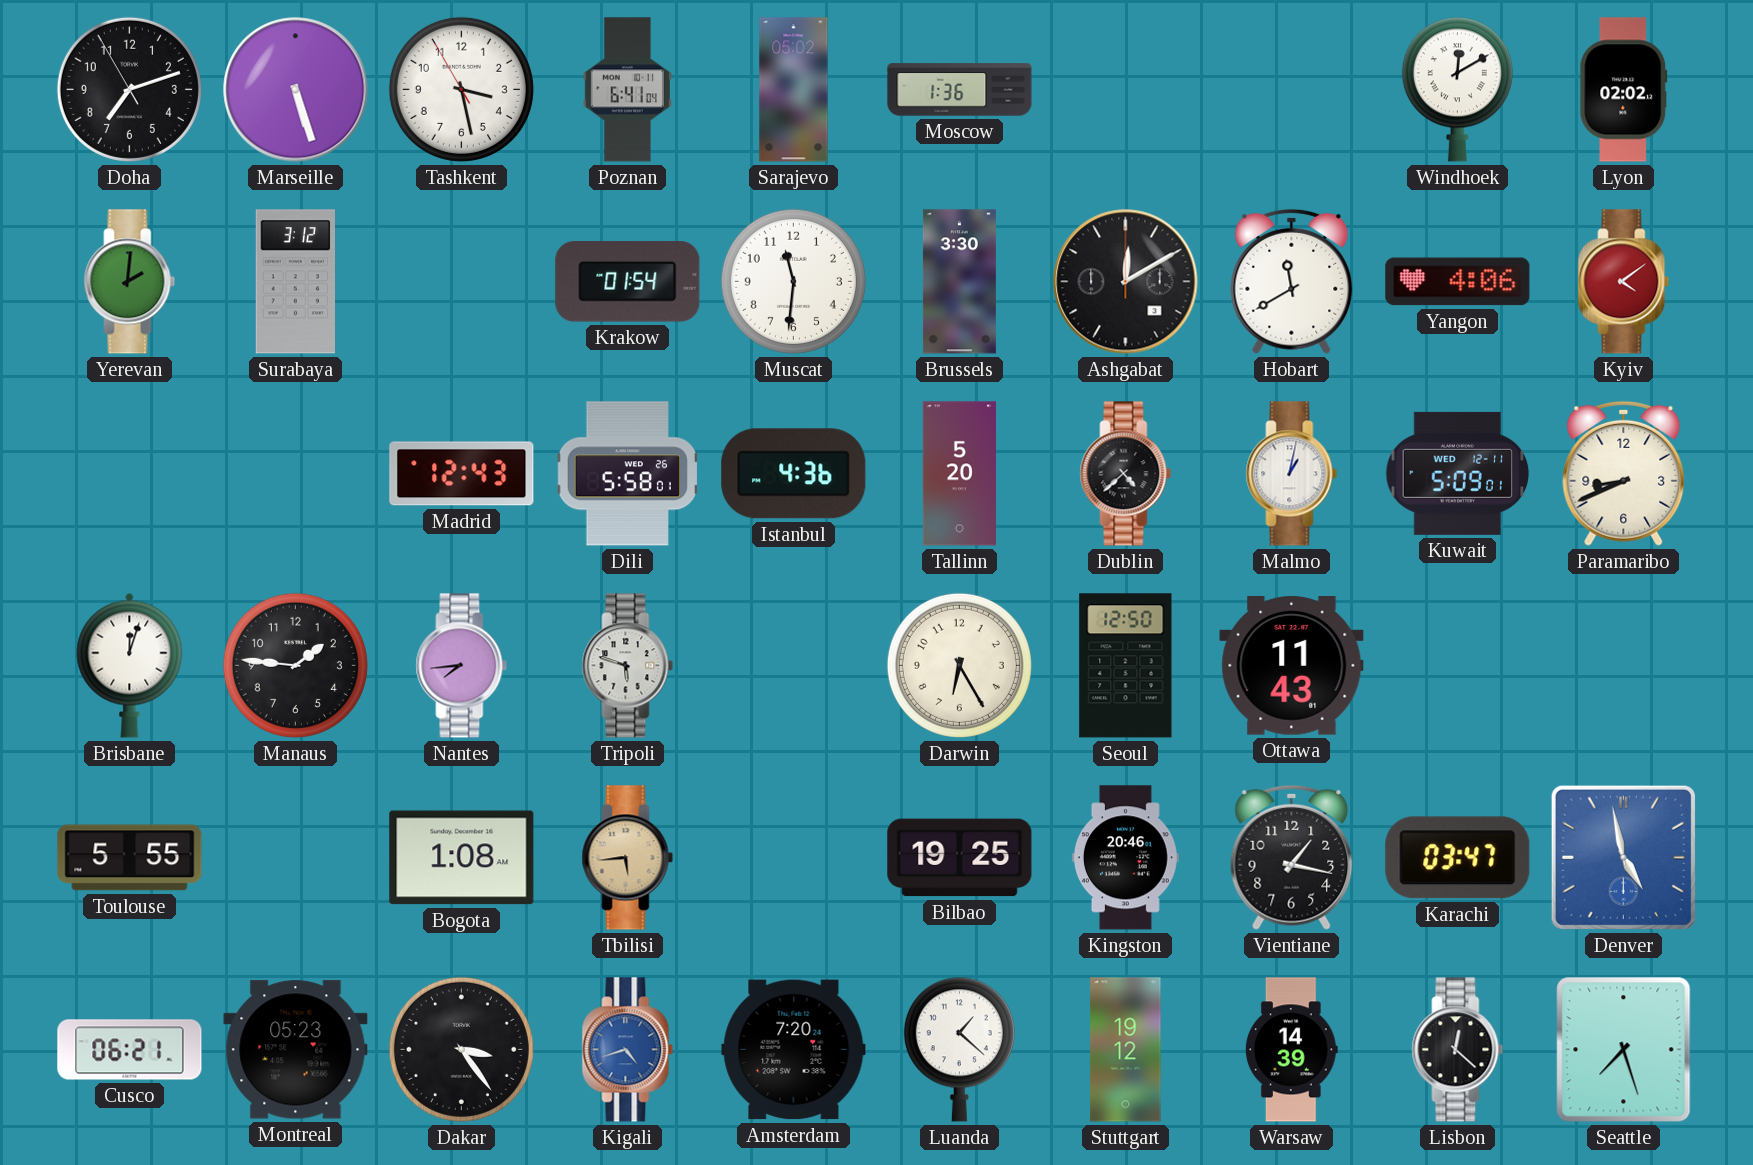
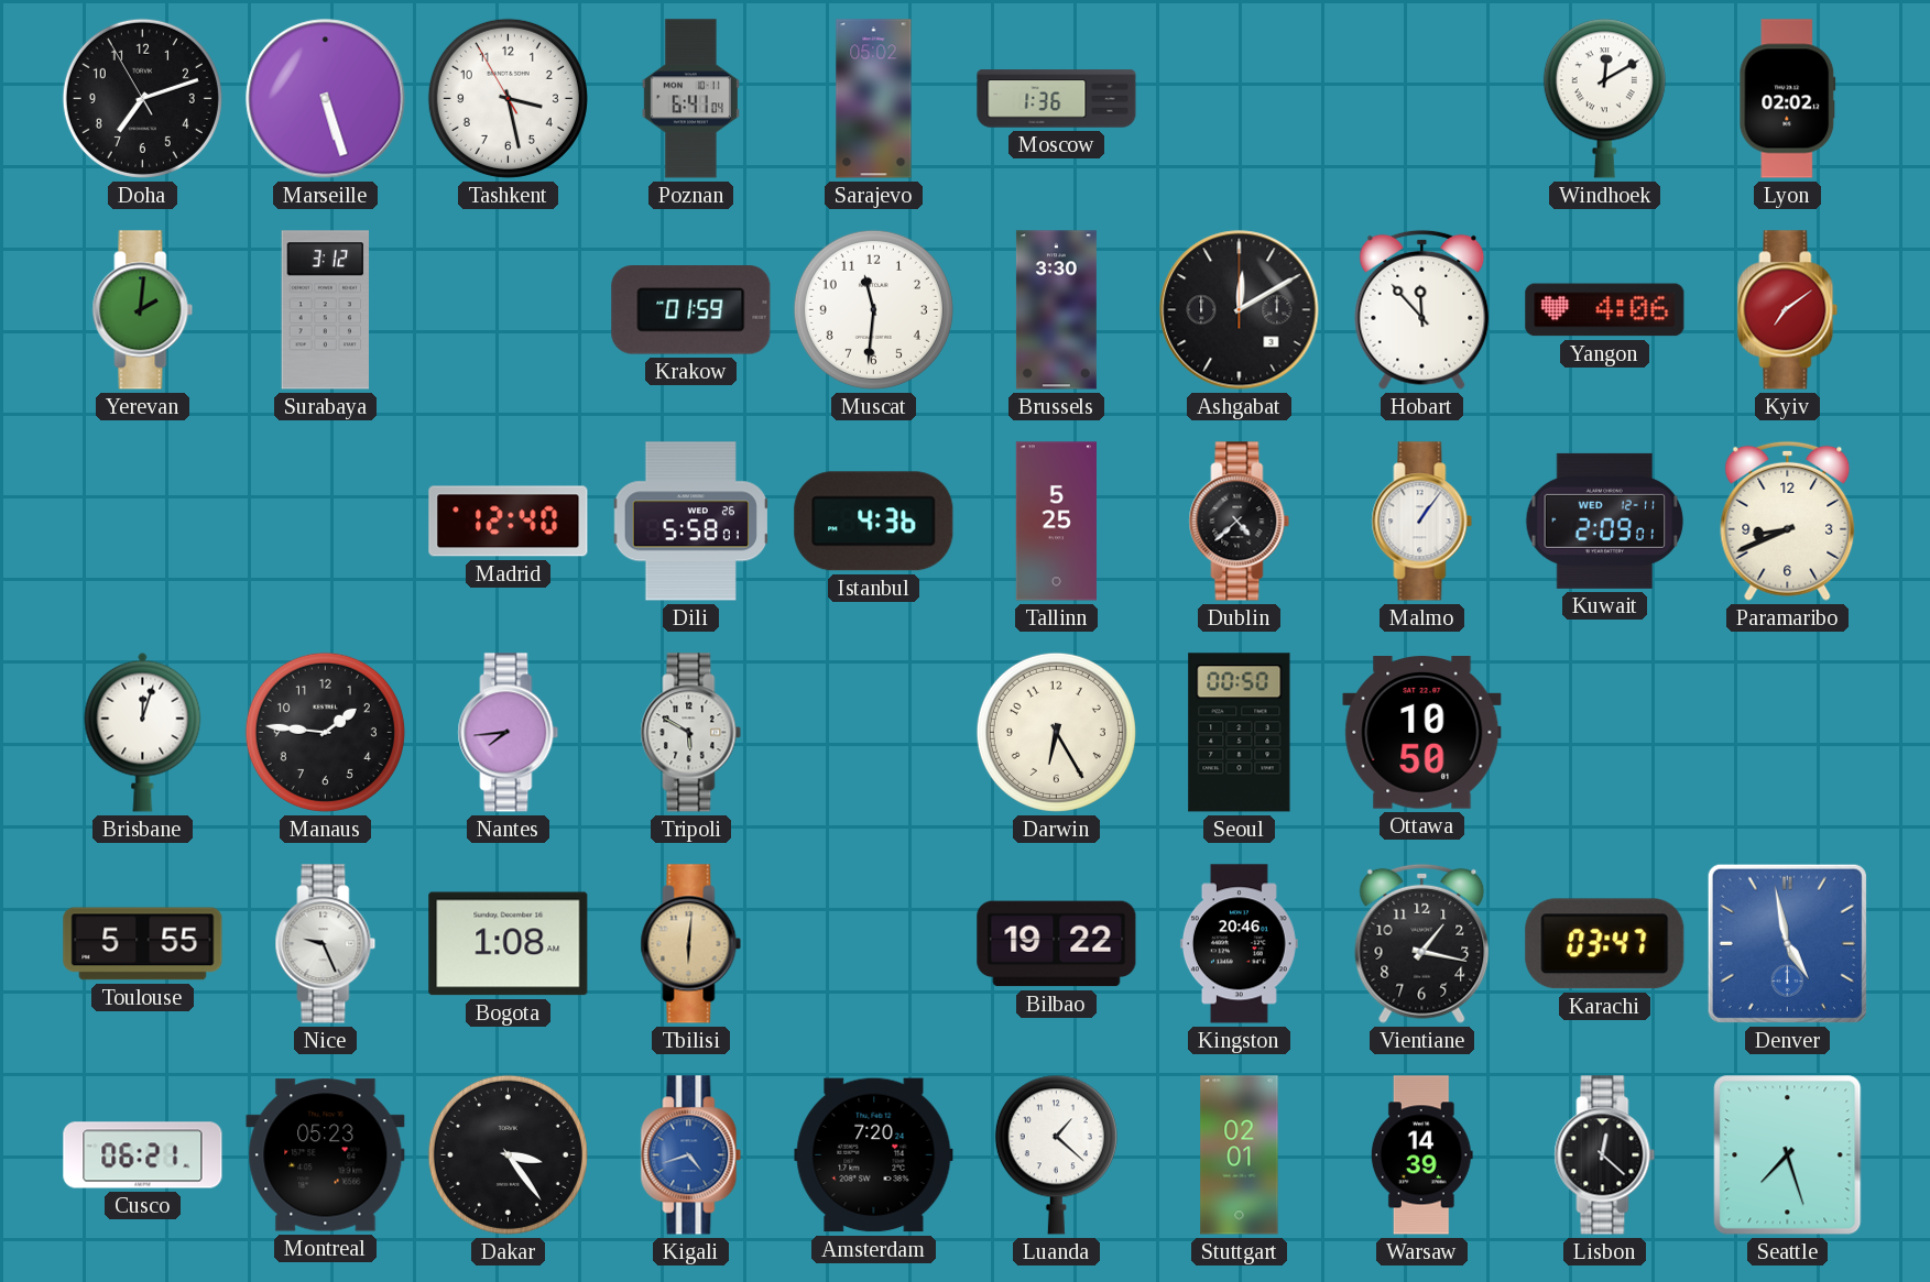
Krakow: 01:54 -> 01:59 (691, 310)
Hobart: 11:40 -> 11:53 (1422, 309)
Kyiv: 4:09 -> 7:09 (1788, 310)
Madrid: 12:43 -> 12:40 (509, 522)
Tallinn: 5:20 -> 5:25 (1056, 522)
Malmo: 1:02 -> 1:06 (1422, 522)
Kuwait: 5:09 -> 2:09 (1605, 521)
Tripoli: 5:48 -> 5:50 (691, 733)
Seoul: 12:50 -> 00:50 (1240, 733)
Ottawa: 11:43 -> 10:50 (1422, 733)
Nice: none -> 9:26 (326, 944)
Tbilisi: 5:44 -> 6:01 (691, 944)
Bilbao: 19:25 -> 19:22 (1057, 944)
Stuttgart: 19:12 -> 02:01 (1240, 1155)
